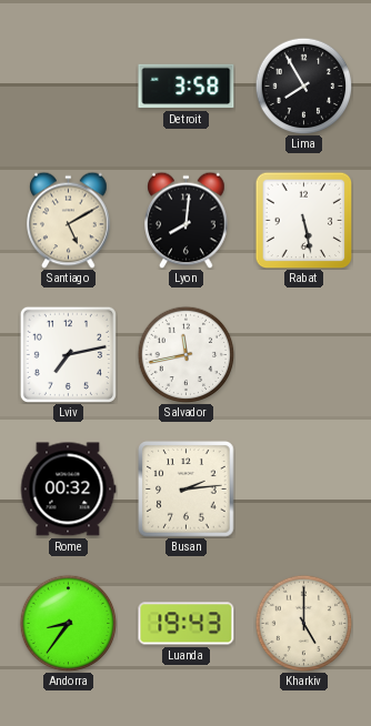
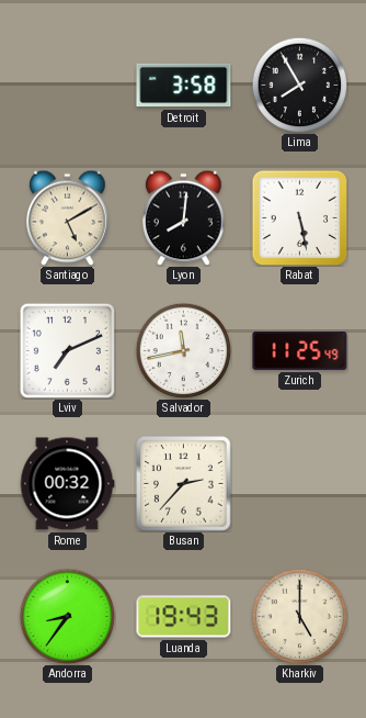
Lviv: 7:13 -> 7:11 (67, 350)
Zurich: none -> 11:25 (300, 350)
Busan: 2:14 -> 2:37 (184, 484)
